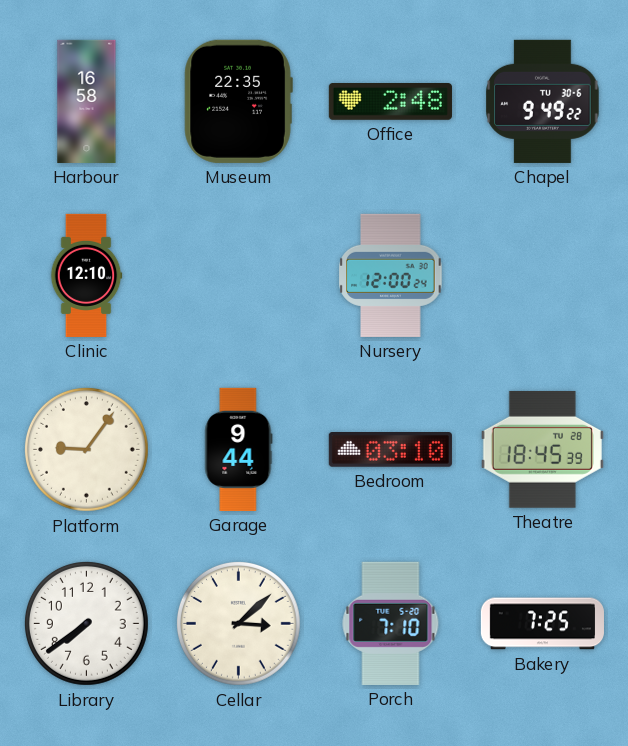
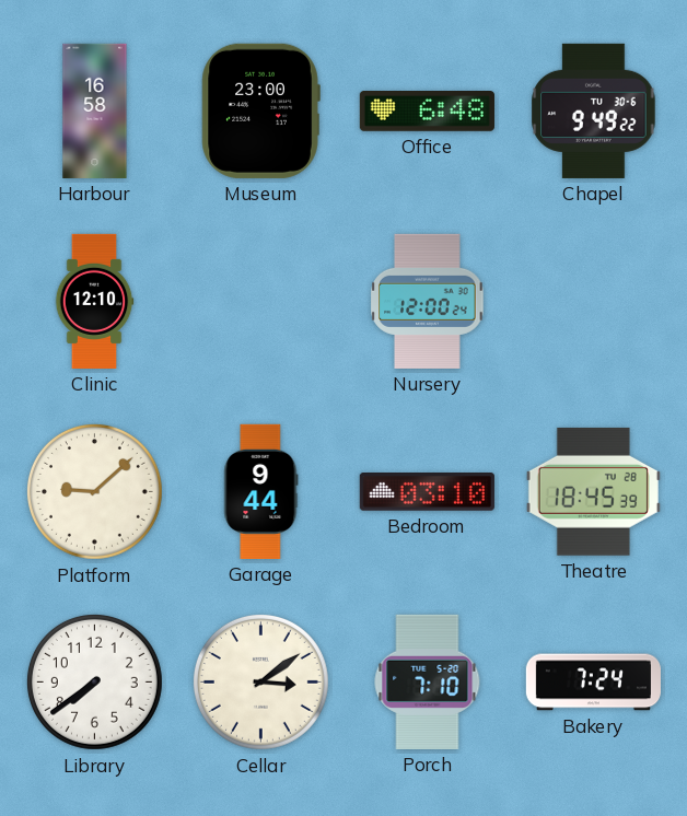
Museum: 22:35 -> 23:00 (260, 110)
Office: 2:48 -> 6:48 (427, 112)
Platform: 9:06 -> 9:08 (94, 491)
Cellar: 3:08 -> 3:09 (260, 681)
Bakery: 7:25 -> 7:24 (593, 683)
